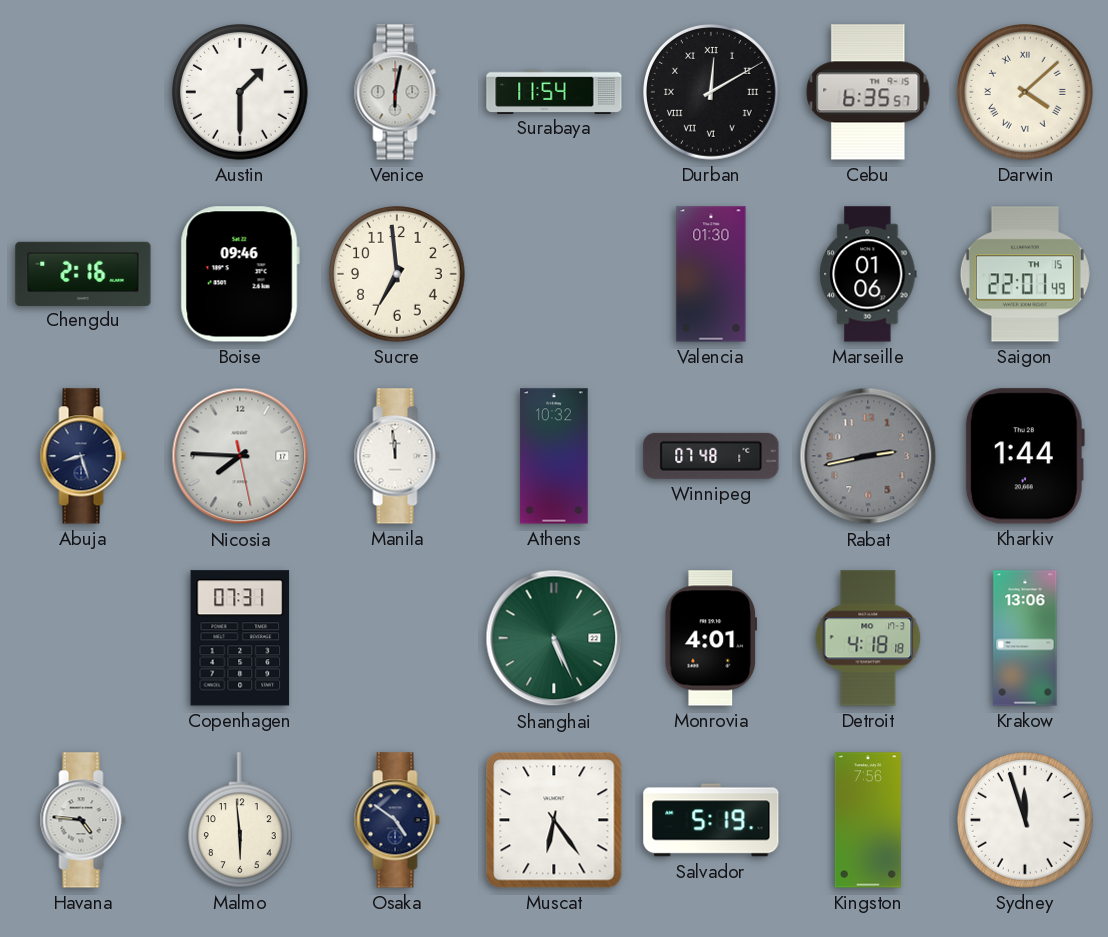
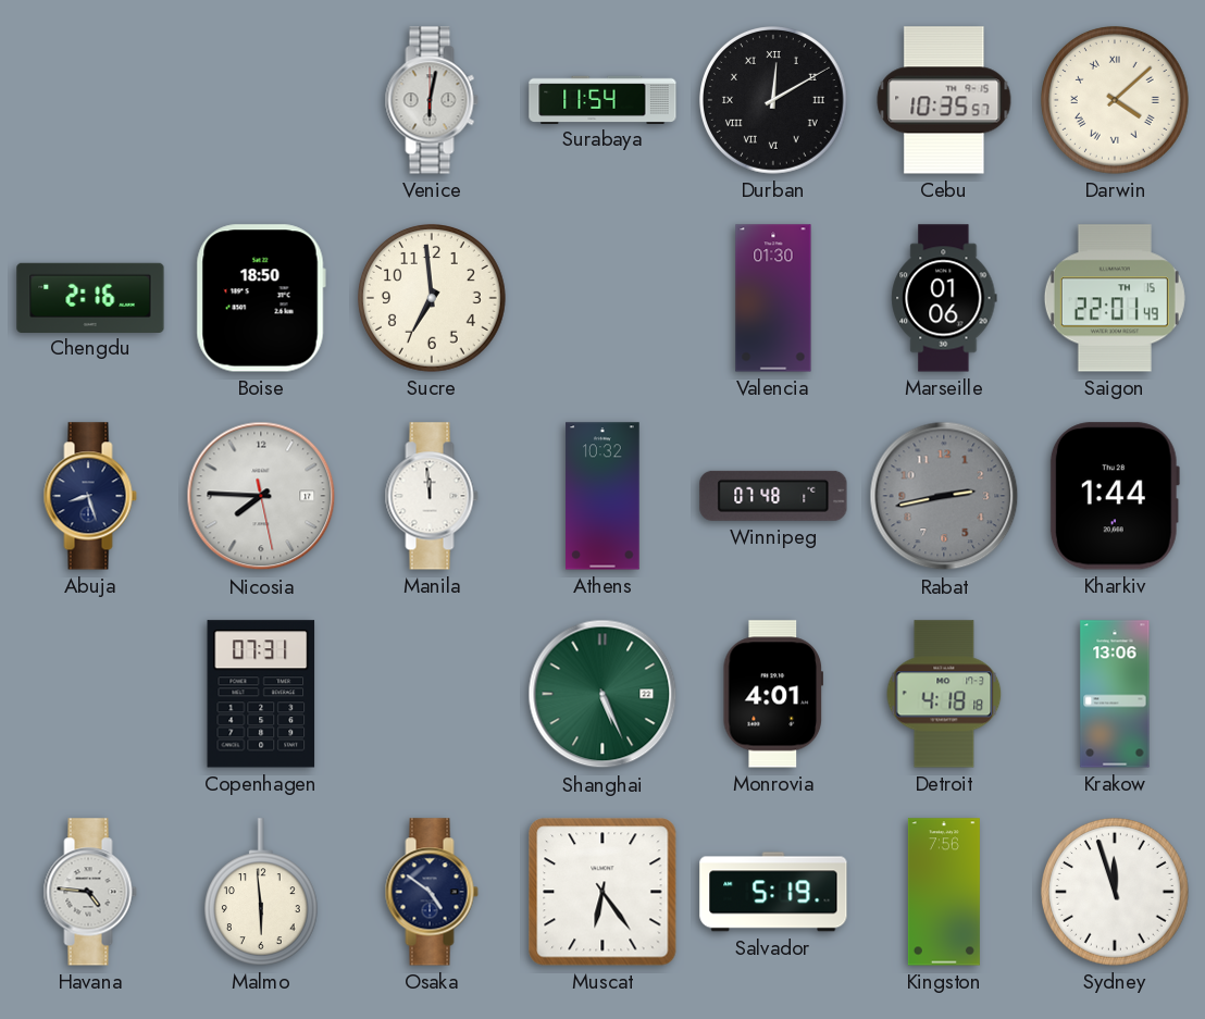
Austin: 1:30 -> none (241, 93)
Cebu: 6:35 -> 10:35 (944, 100)
Boise: 09:46 -> 18:50 (261, 298)
